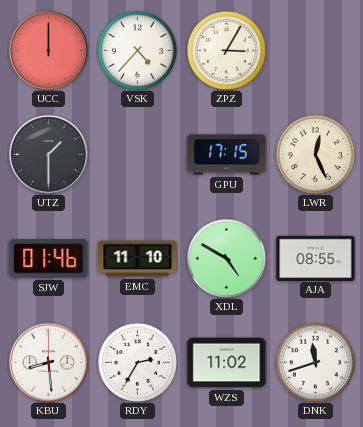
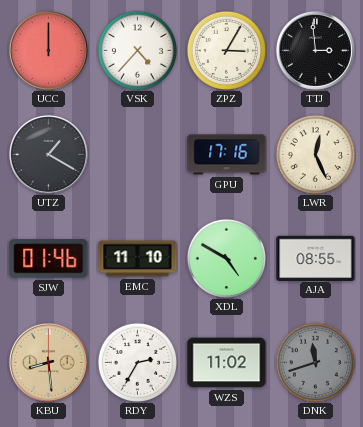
TTJ: none -> 2:59 (315, 50)
UTZ: 1:30 -> 1:20 (48, 154)
GPU: 17:15 -> 17:16 (227, 155)
KBU dial: white -> champagne (48, 362)
DNK dial: white -> grey (315, 362)
